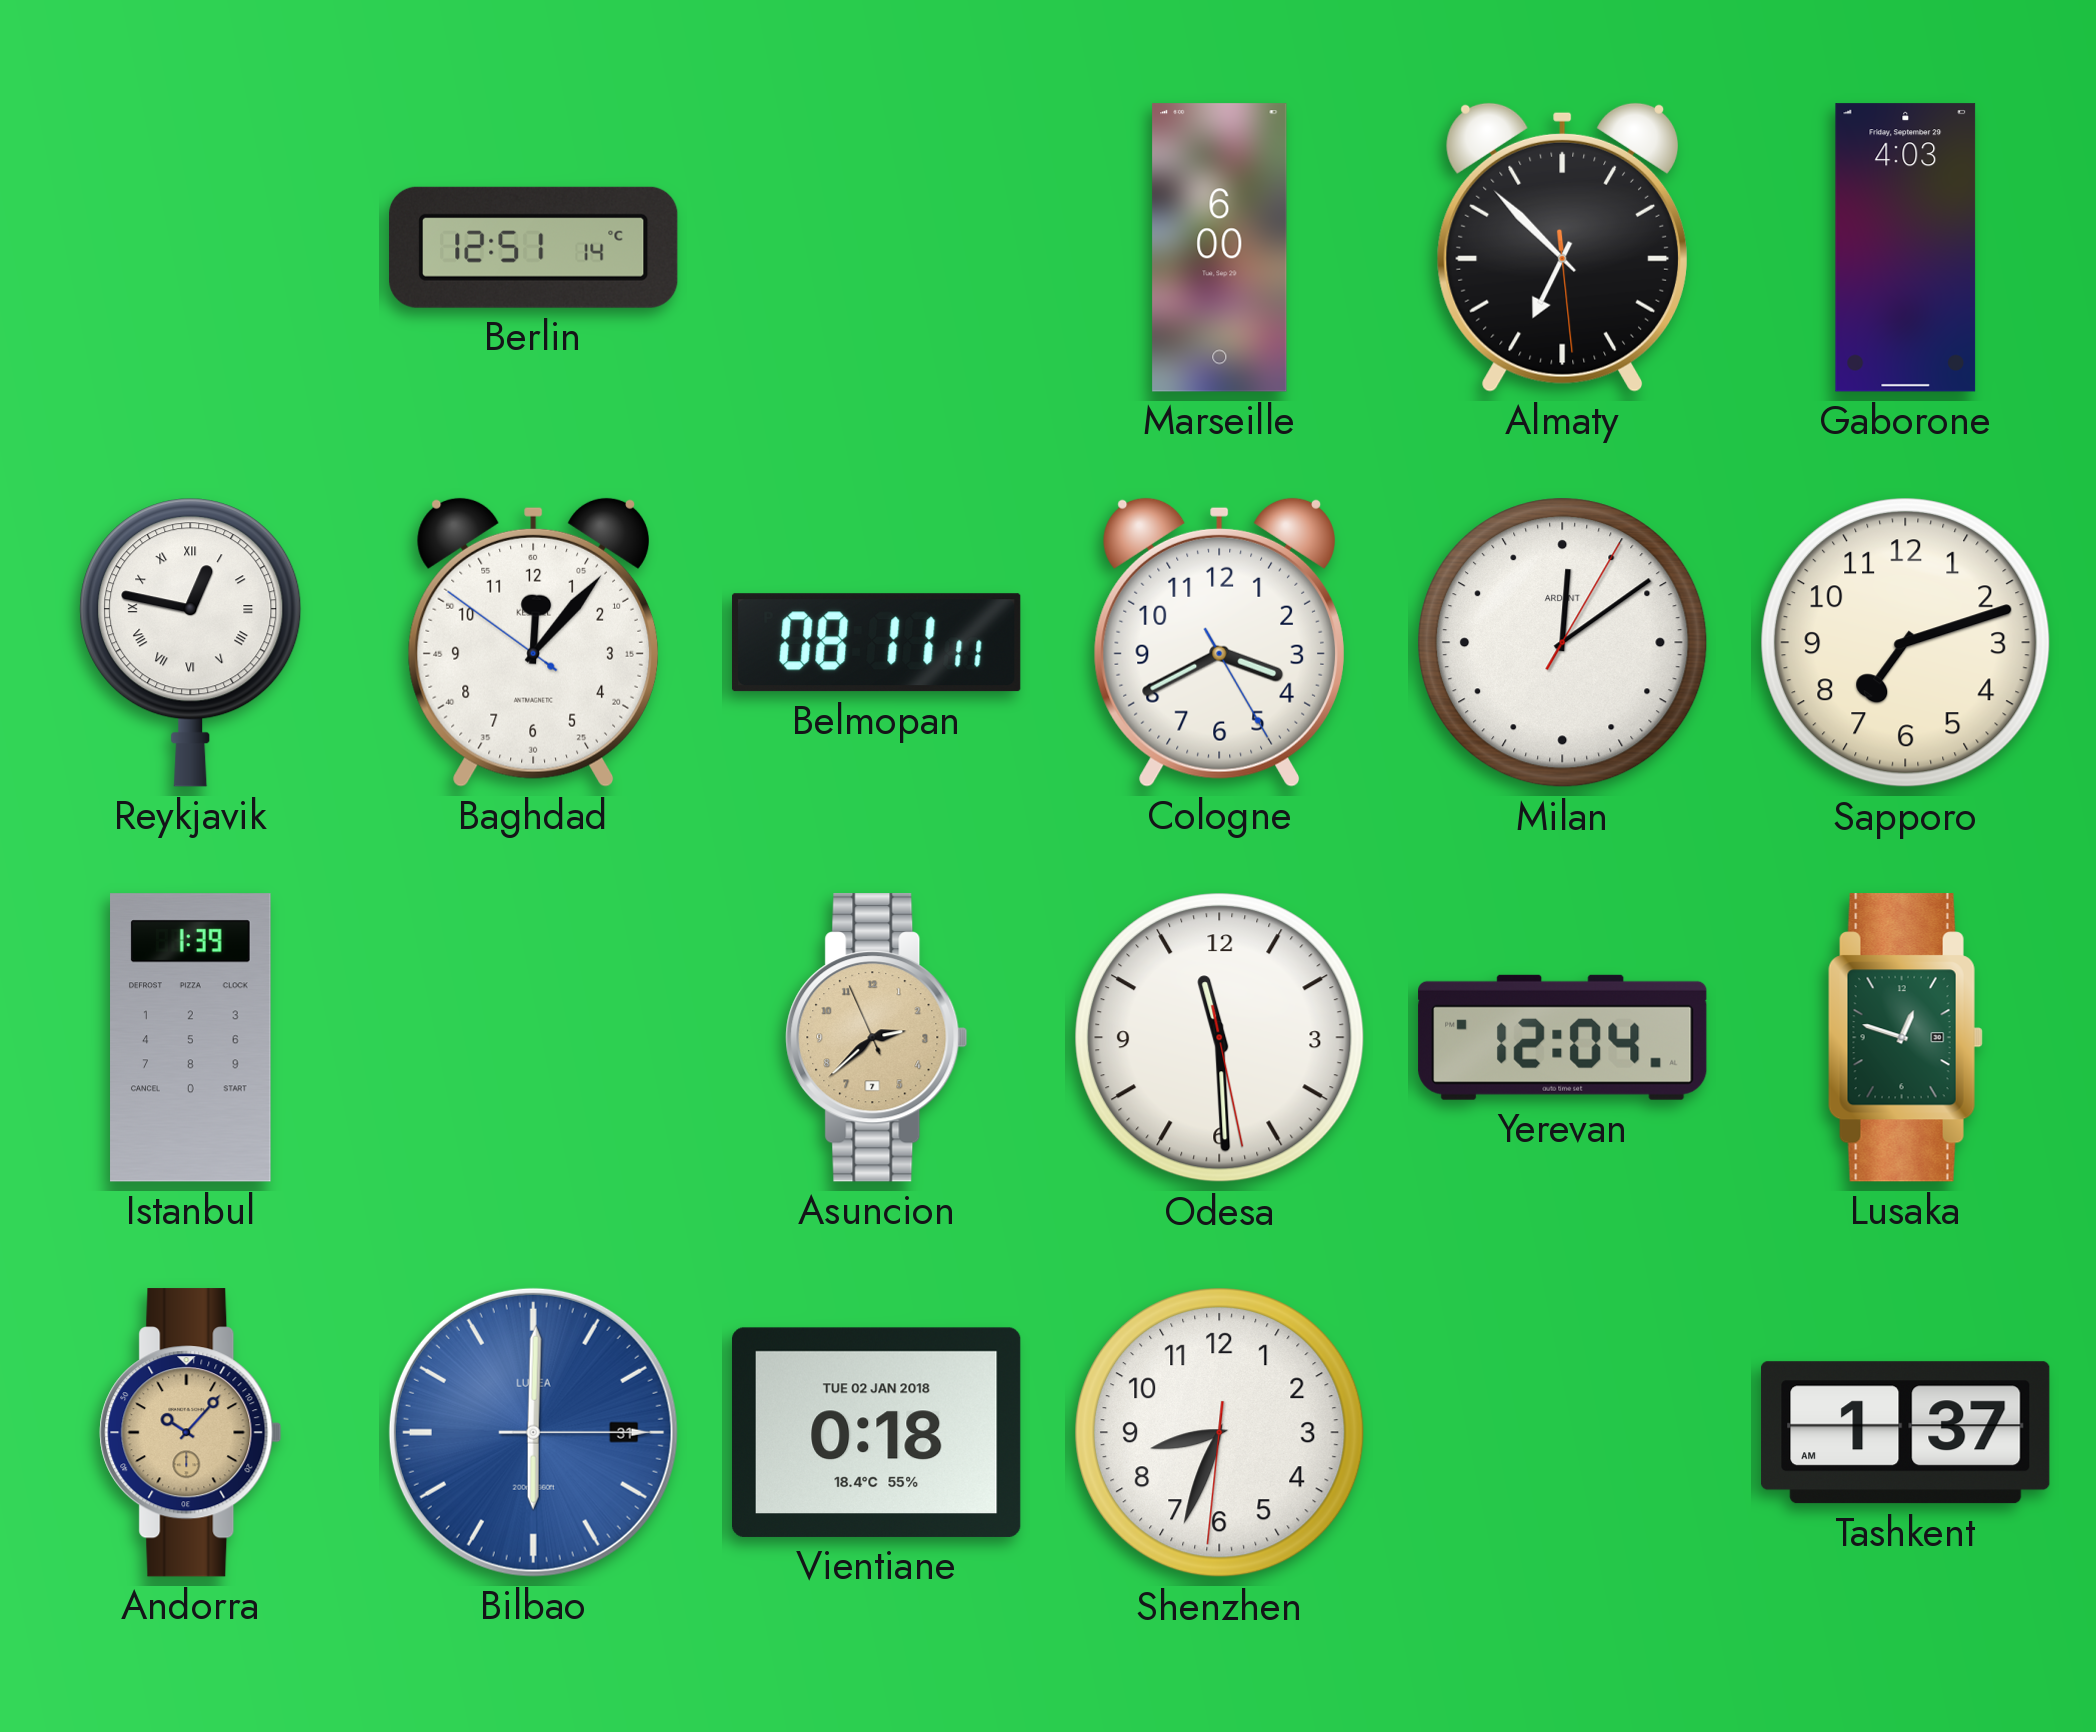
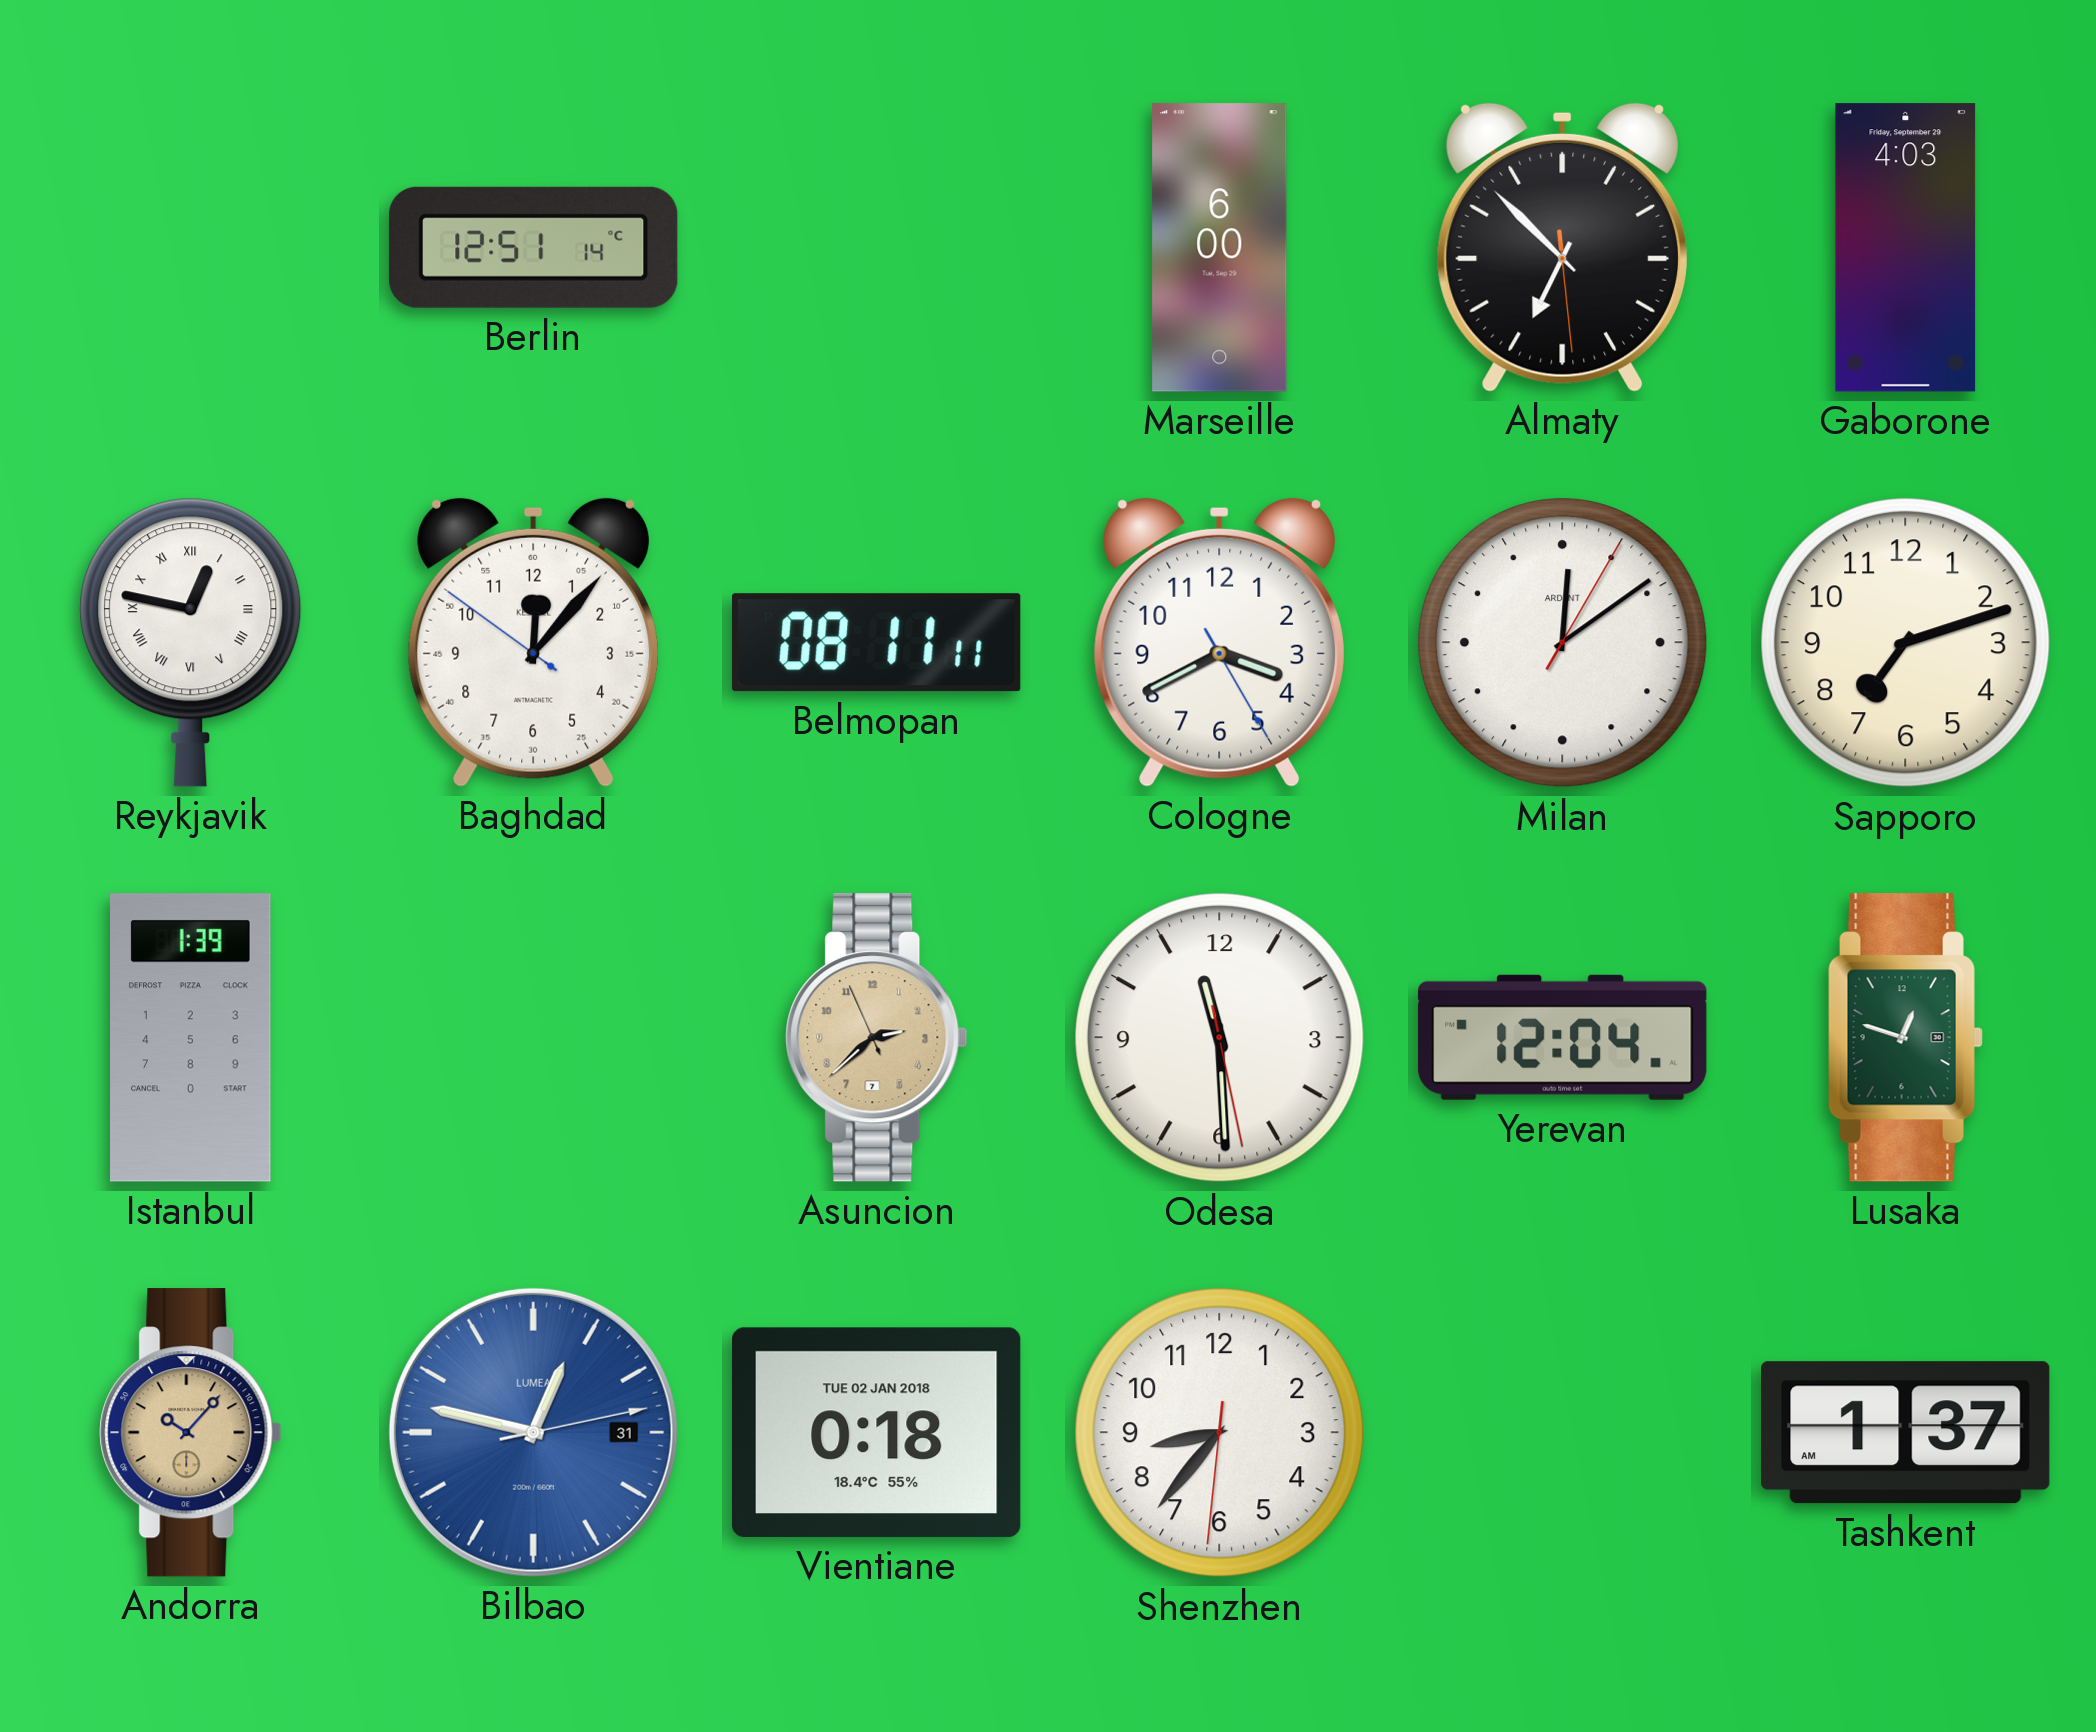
Bilbao: 6:00 -> 12:47 (533, 1432)
Shenzhen: 8:33 -> 8:36 (1220, 1433)
